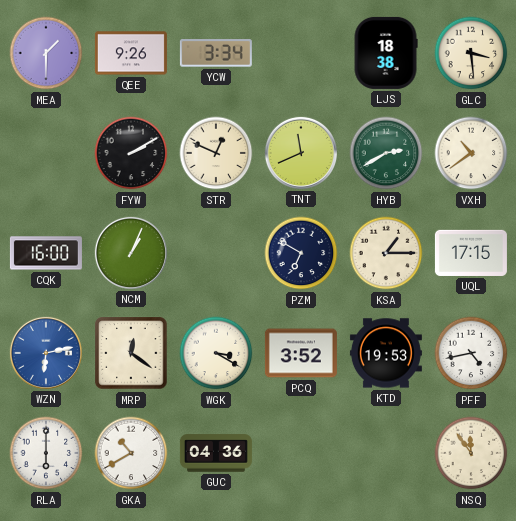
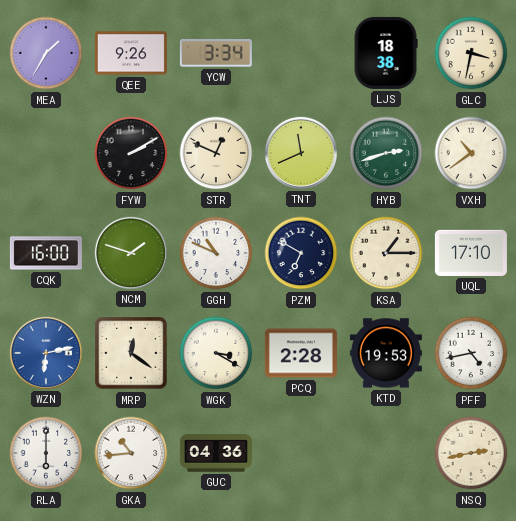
MEA: 1:30 -> 1:35 (46, 53)
GLC: 3:29 -> 3:32 (471, 53)
HYB: 2:40 -> 2:42 (386, 153)
NCM: 1:04 -> 1:48 (131, 253)
GGH: none -> 10:49 (216, 253)
UQL: 17:15 -> 17:10 (471, 253)
PCQ: 3:52 -> 2:28 (301, 353)
GKA: 10:40 -> 10:44 (131, 453)
NSQ: 11:54 -> 2:43 (471, 453)
